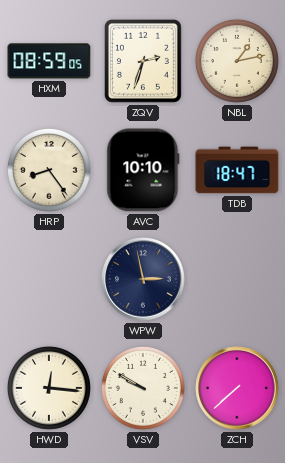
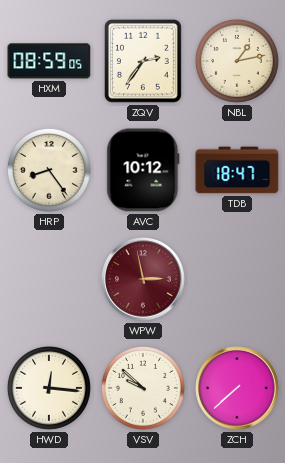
ZQV: 2:33 -> 2:36 (143, 61)
AVC: 10:10 -> 10:12 (143, 170)
WPW dial: navy -> burgundy (143, 279)
VSV: 9:50 -> 9:52 (143, 388)
